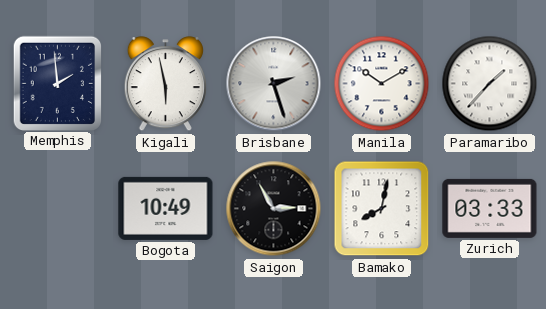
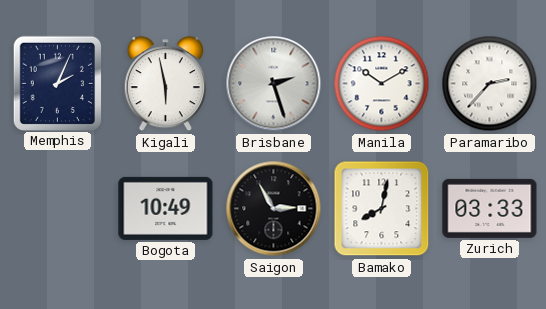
Memphis: 1:59 -> 2:04 (57, 83)
Paramaribo: 1:37 -> 2:37 (490, 84)
